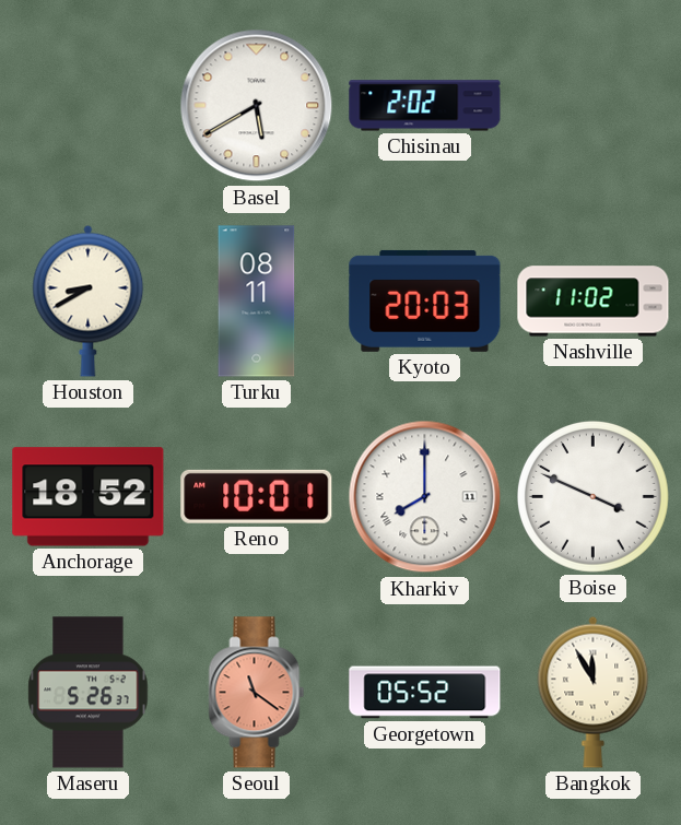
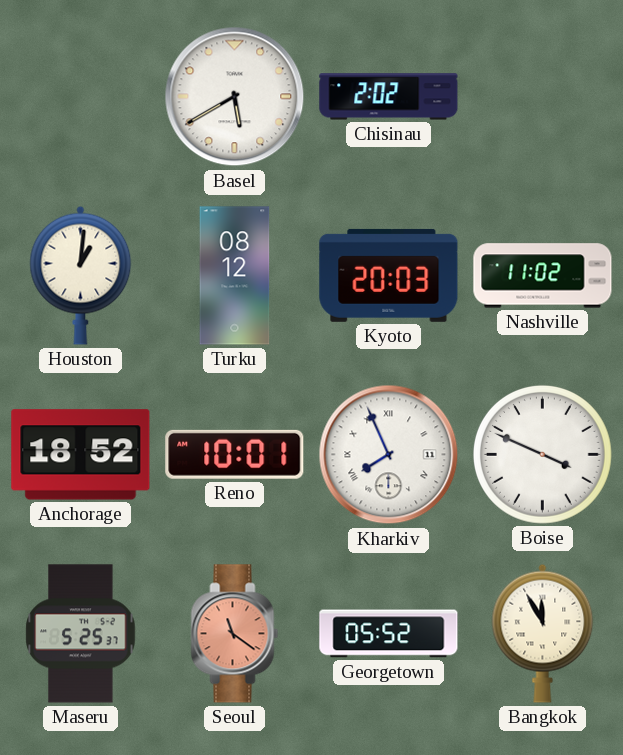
Houston: 8:40 -> 1:01 (81, 275)
Turku: 08:11 -> 08:12 (235, 276)
Kharkiv: 8:00 -> 7:56 (389, 455)
Maseru: 5:26 -> 5:25 (81, 634)
